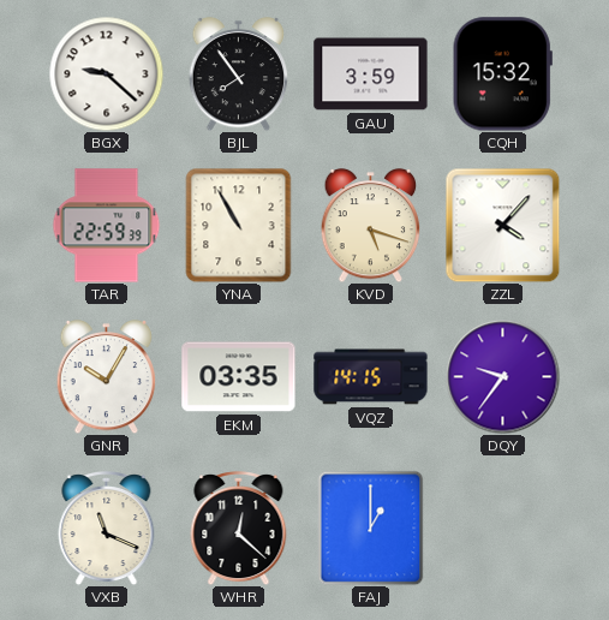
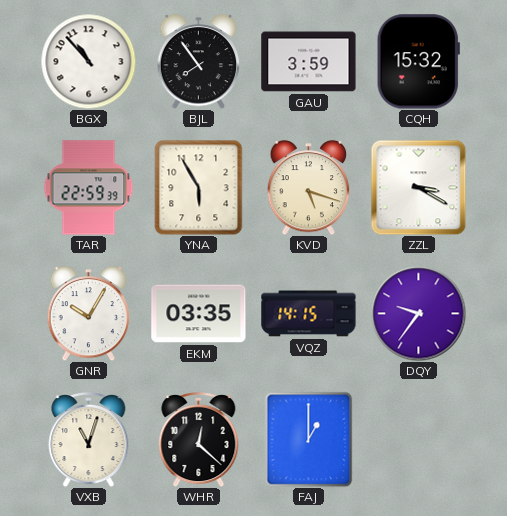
BGX: 9:22 -> 10:53 (88, 61)
YNA: 10:55 -> 5:55 (199, 187)
ZZL: 4:07 -> 3:20 (418, 187)
VXB: 11:19 -> 11:03 (89, 440)
